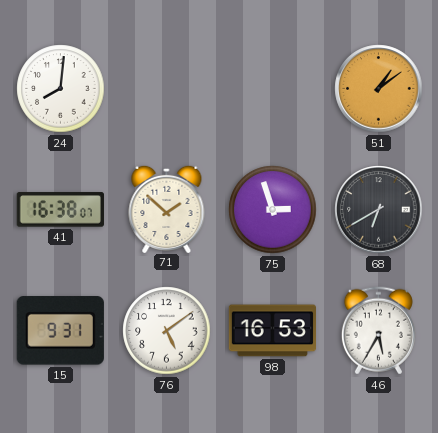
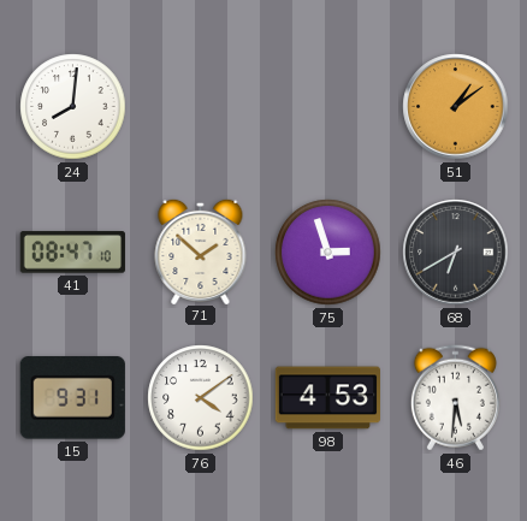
41: 16:38 -> 08:47 (72, 253)
76: 5:09 -> 4:09 (201, 398)
98: 16:53 -> 4:53 (327, 398)
46: 5:35 -> 5:31 (455, 398)
